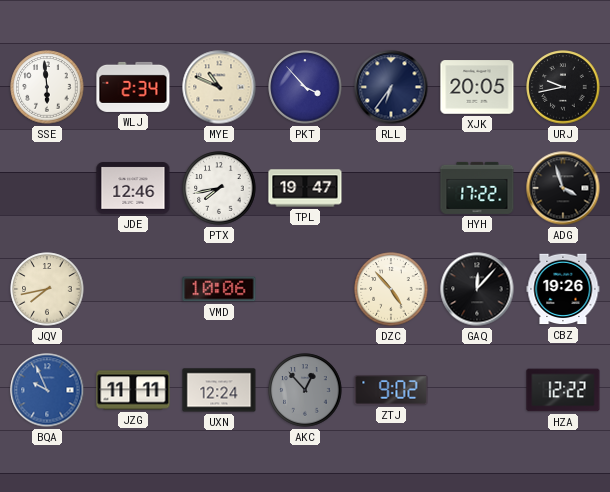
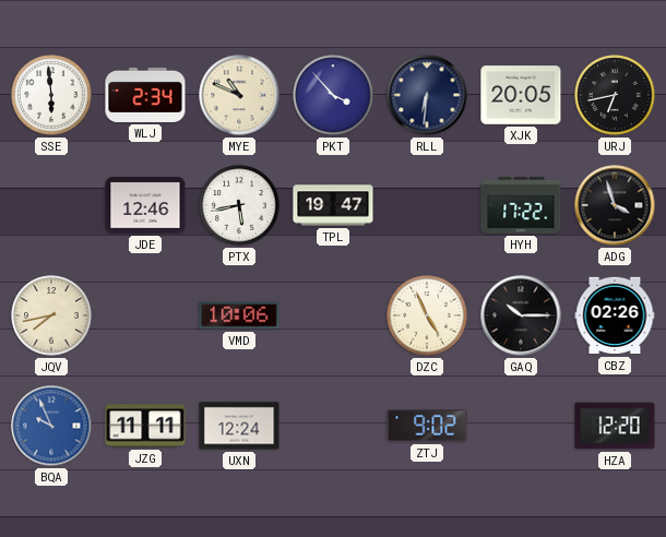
RLL: 6:36 -> 6:31 (427, 95)
URJ: 9:43 -> 6:43 (615, 95)
PTX: 7:43 -> 5:43 (239, 205)
DZC: 4:53 -> 4:56 (427, 315)
GAQ: 12:07 -> 10:15 (521, 315)
CBZ: 19:26 -> 02:26 (615, 315)
AKC: 12:53 -> none (305, 390)
HZA: 12:22 -> 12:20 (615, 426)
